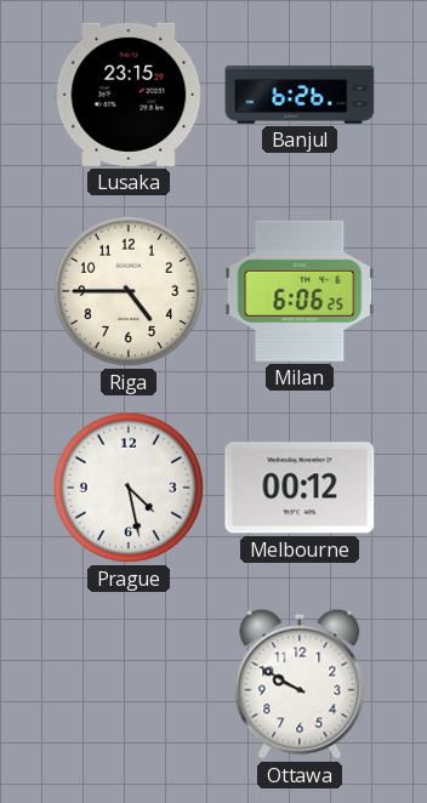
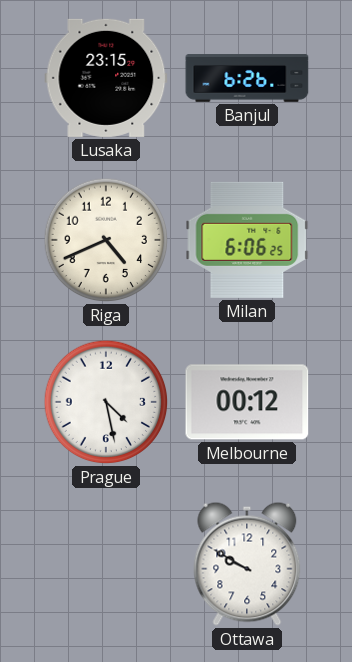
Riga: 4:45 -> 4:41 (106, 240)
